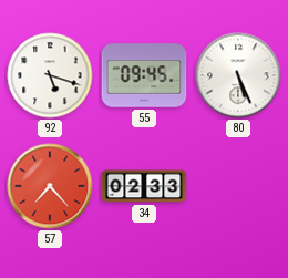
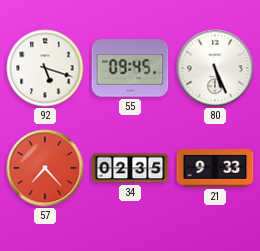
34: 02:33 -> 02:35 (130, 168)
21: none -> 9:33 (215, 168)
